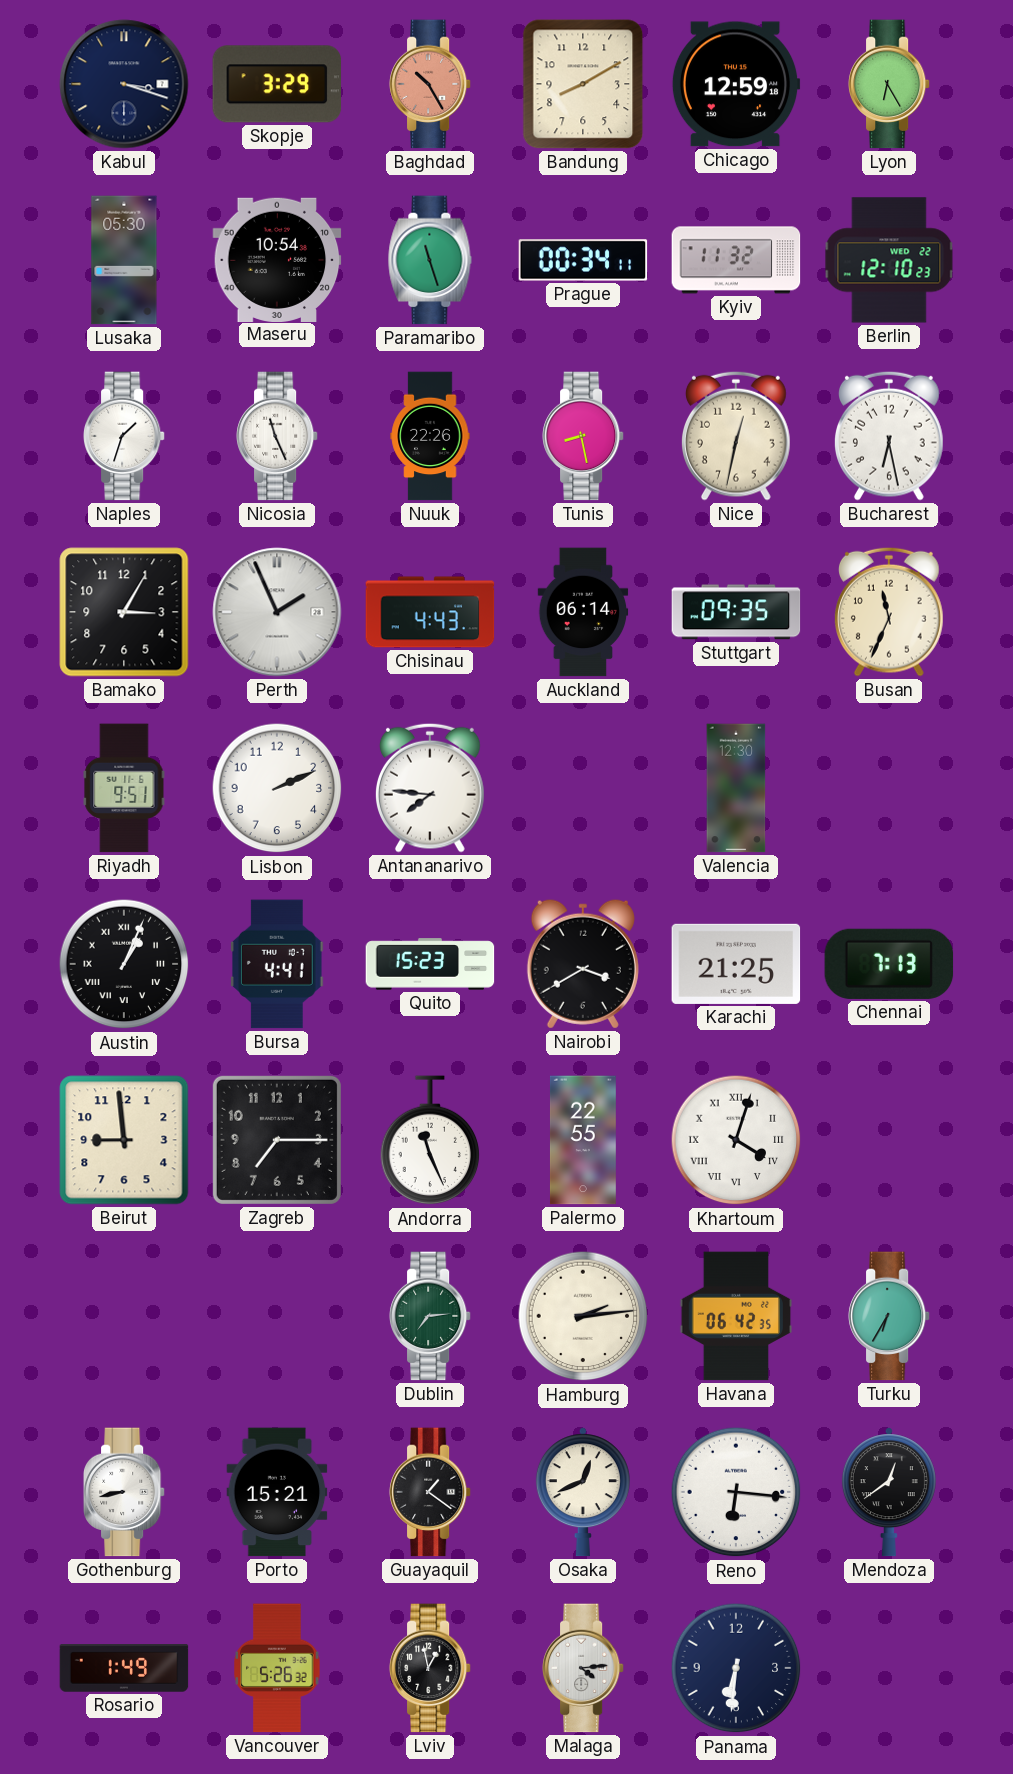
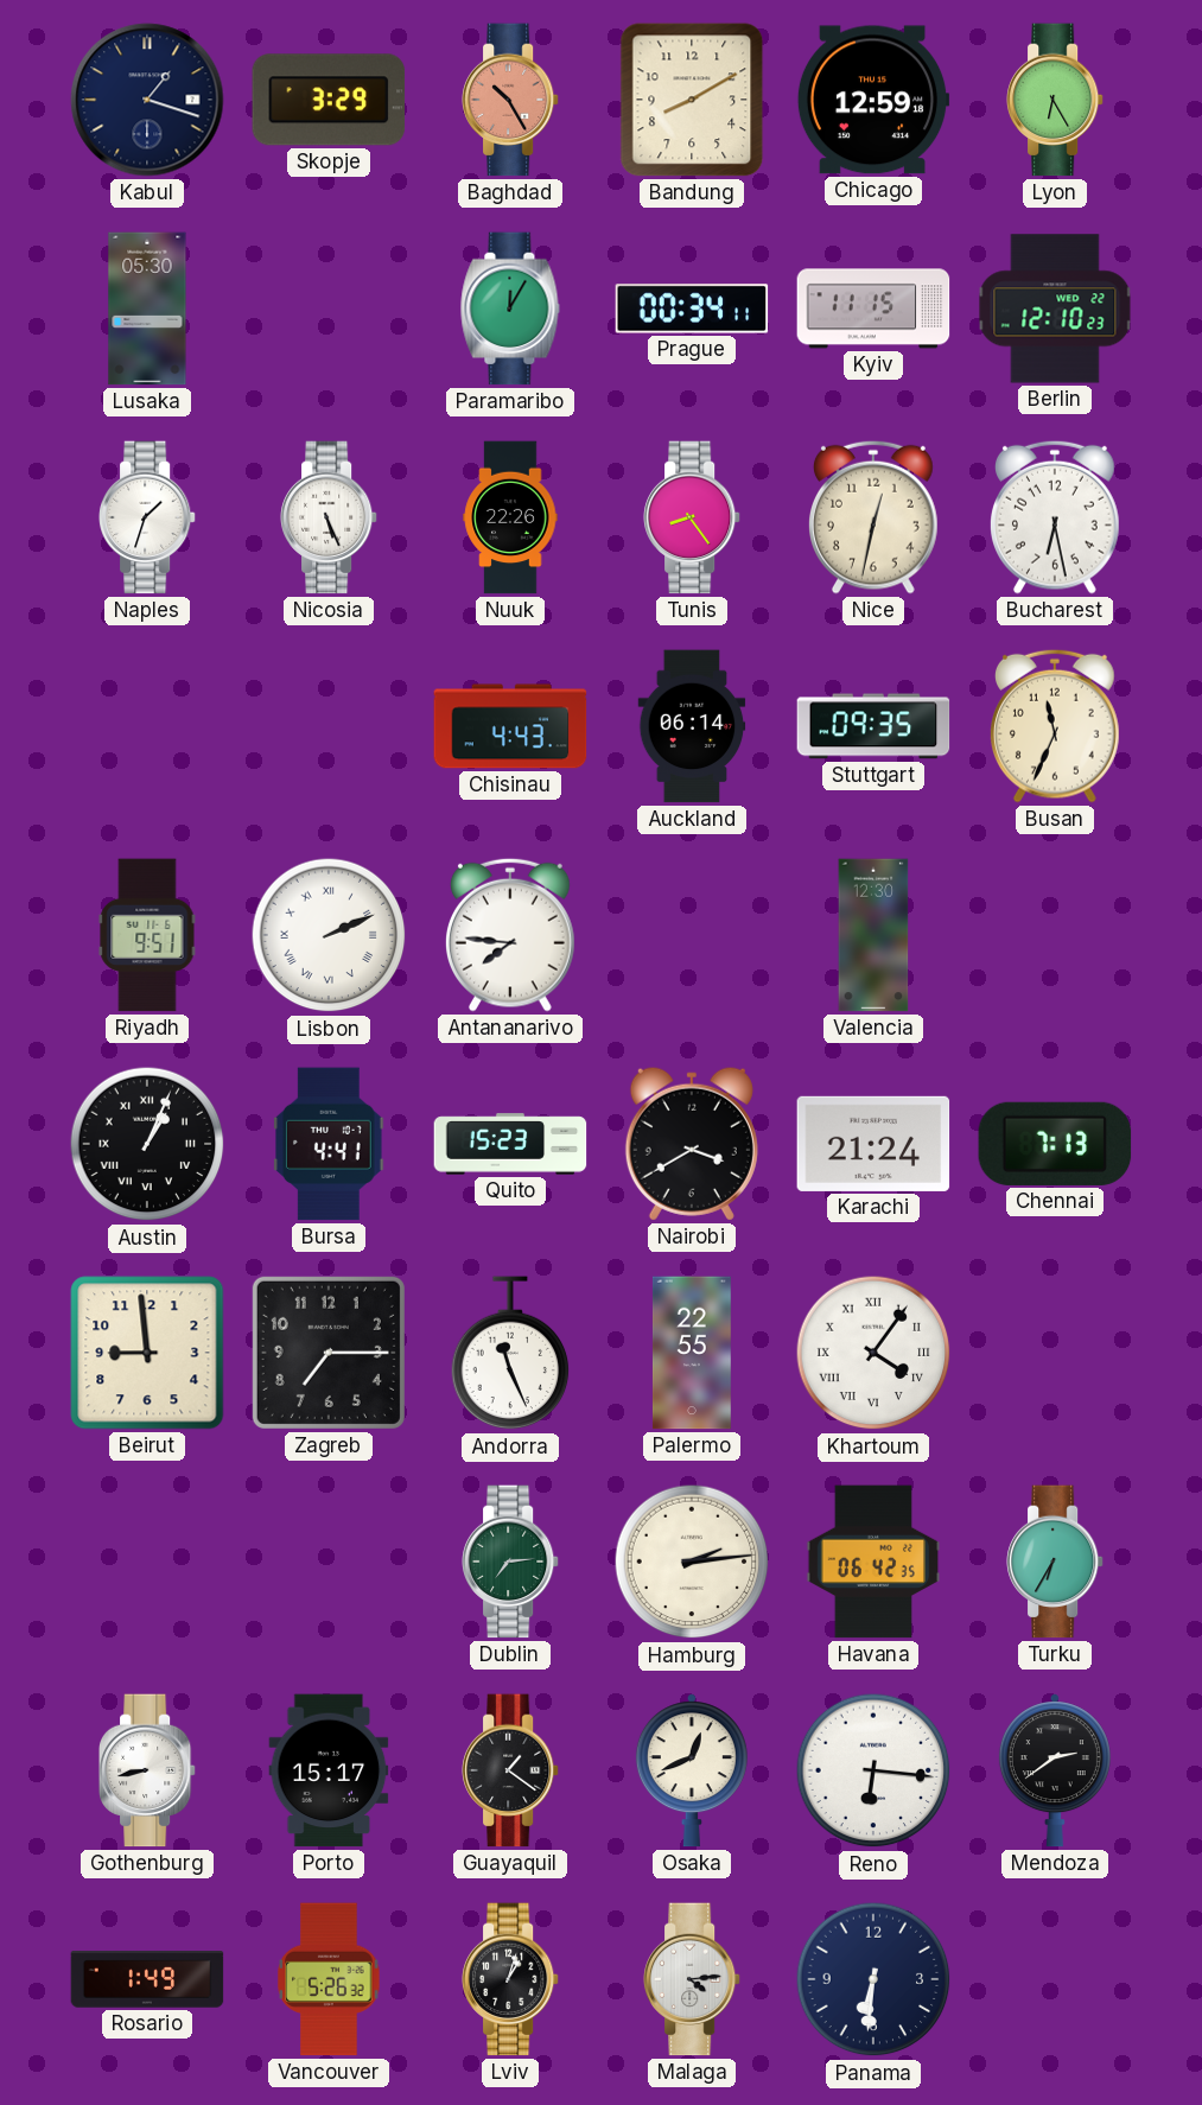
Kabul: 3:18 -> 1:18 (147, 100)
Maseru: 10:54 -> none (277, 259)
Paramaribo: 11:27 -> 12:05 (510, 309)
Kyiv: 11:32 -> 11:15 (873, 309)
Nicosia: 11:26 -> 5:26 (329, 517)
Tunis: 8:28 -> 8:24 (692, 517)
Bamako: 3:05 -> none (124, 612)
Perth: 1:56 -> none (277, 612)
Lisbon numerals: Arabic -> Roman (329, 935)
Karachi: 21:25 -> 21:24 (873, 1144)
Khartoum: 4:03 -> 4:06 (873, 1353)
Porto: 15:21 -> 15:17 (329, 1770)
Mendoza: 12:39 -> 2:39 (1055, 1770)
Lviv: 12:58 -> 1:03 (510, 1979)
